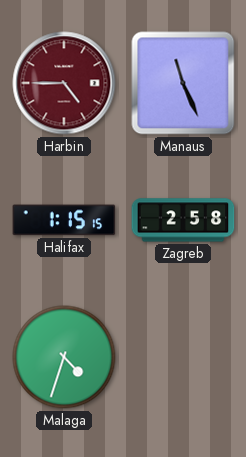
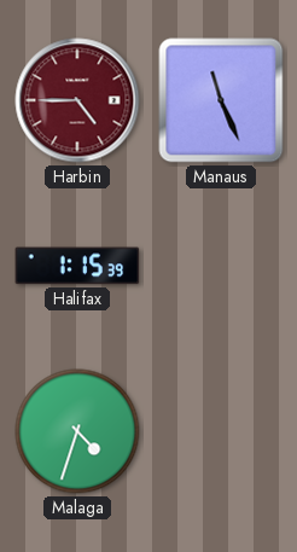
Halifax: 1:15:15 -> 1:15:39 (77, 266)
Zagreb: 2:58 -> none (183, 220)
